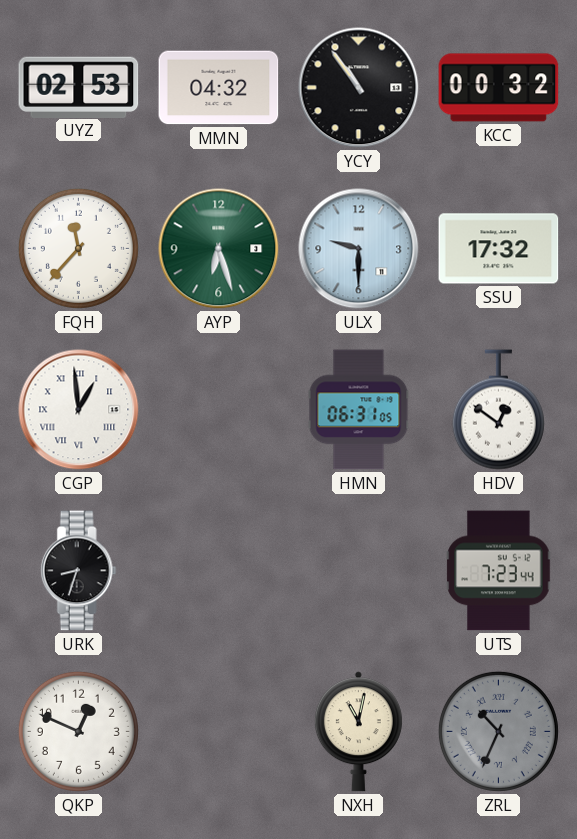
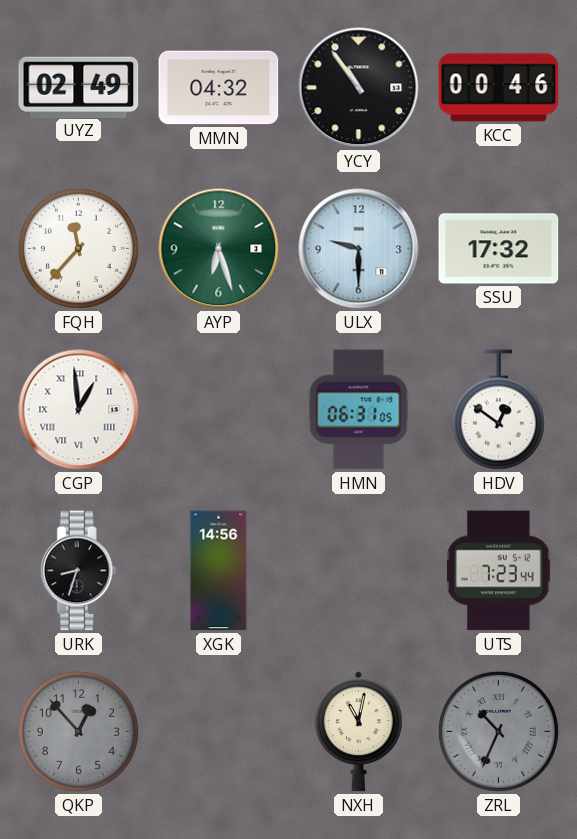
UYZ: 02:53 -> 02:49 (79, 87)
KCC: 00:32 -> 00:46 (499, 88)
XGK: none -> 14:56 (219, 571)
QKP: 12:49 -> 12:53 (78, 731)
QKP dial: white -> grey (78, 731)
